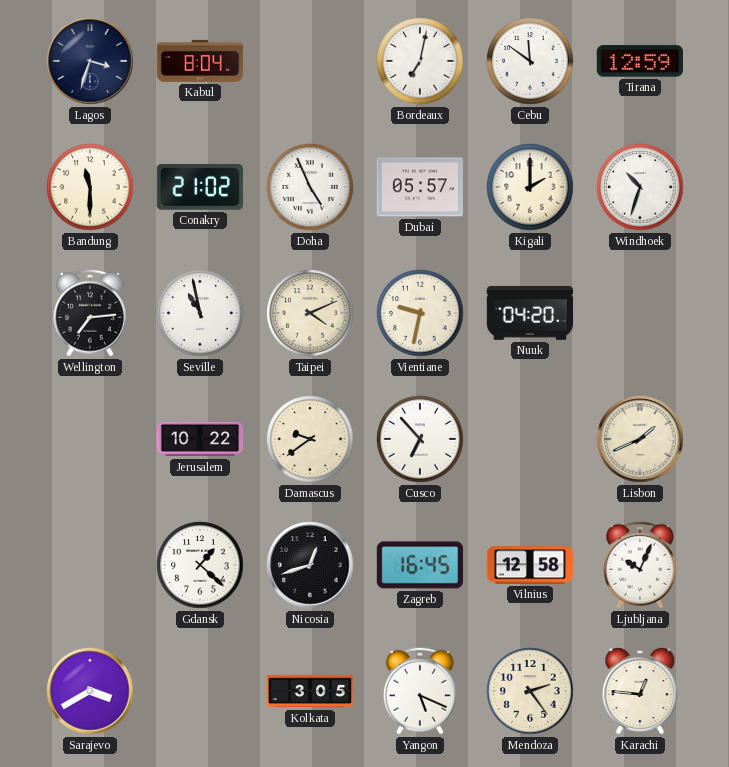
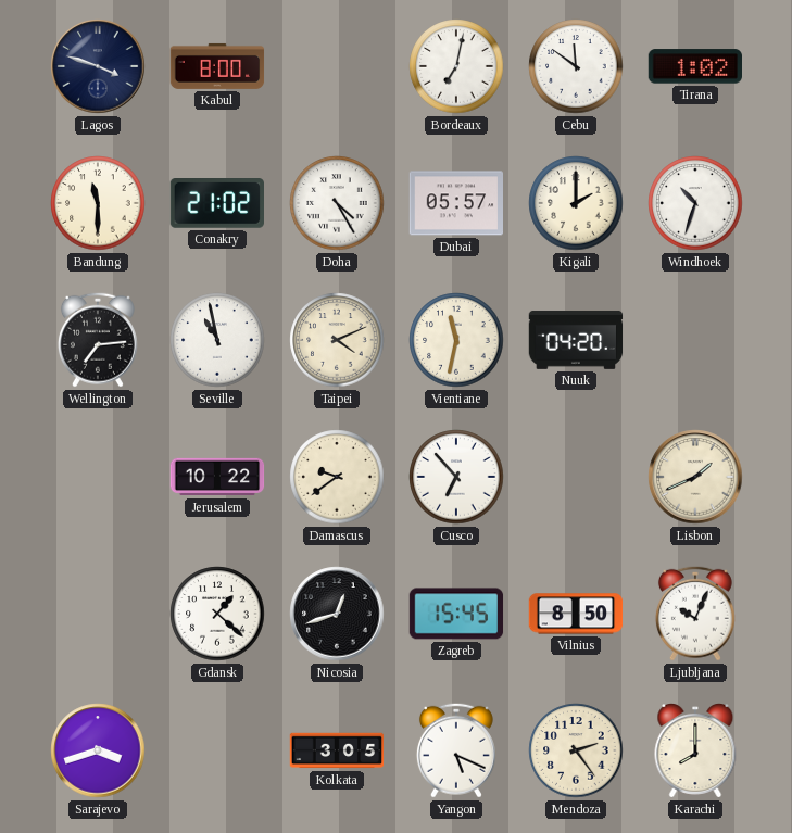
Lagos: 3:33 -> 3:48 (98, 66)
Kabul: 8:04 -> 8:00 (217, 66)
Tirana: 12:59 -> 1:02 (694, 66)
Doha: 4:56 -> 4:25 (337, 203)
Vientiane: 9:32 -> 11:32 (456, 340)
Zagreb: 16:45 -> 15:45 (456, 614)
Vilnius: 12:58 -> 8:50 (576, 614)
Sarajevo: 3:40 -> 3:42 (98, 750)
Karachi: 12:46 -> 8:00 (695, 752)
